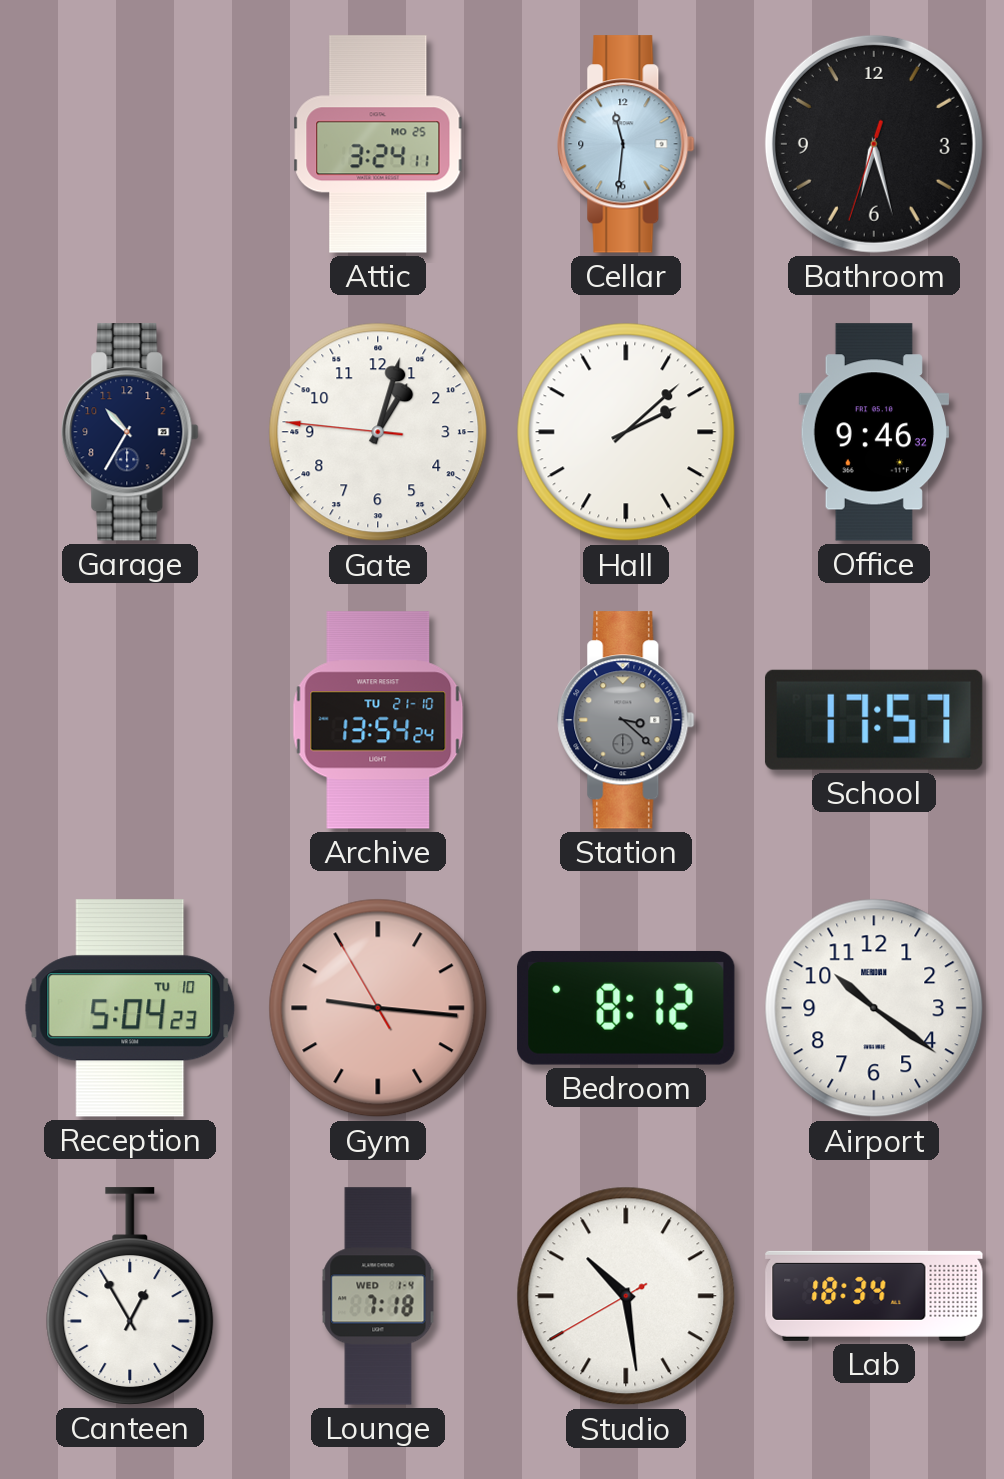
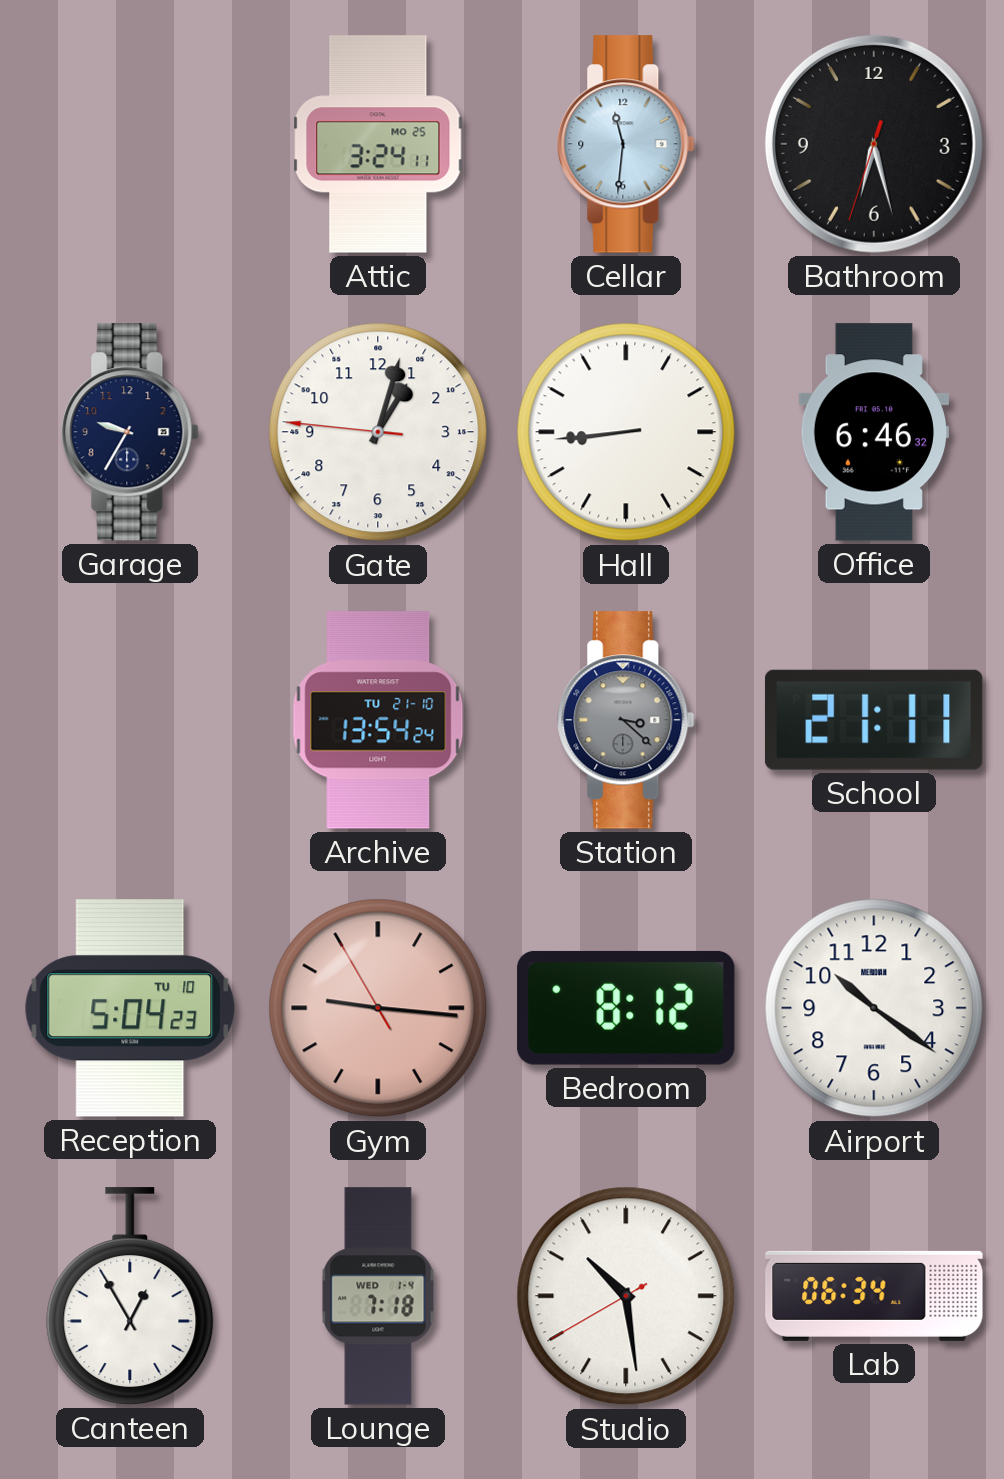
Garage: 10:35 -> 9:35 (130, 432)
Hall: 2:08 -> 8:44 (626, 432)
Office: 9:46 -> 6:46 (873, 432)
School: 17:57 -> 21:11 (874, 720)
Lab: 18:34 -> 06:34 (874, 1296)
